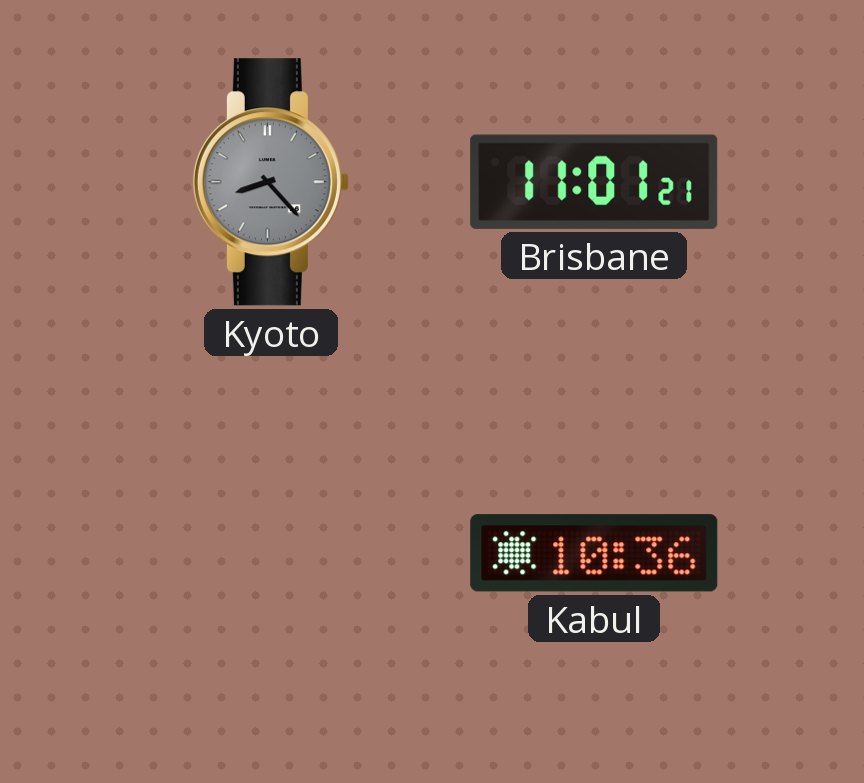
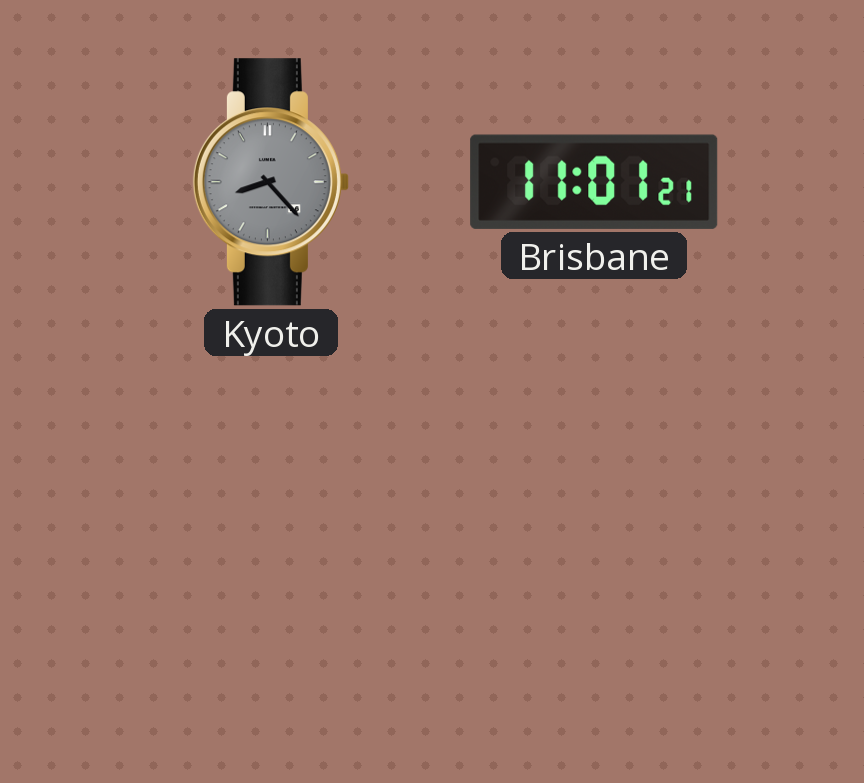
Kabul: 10:36 -> none (594, 553)
